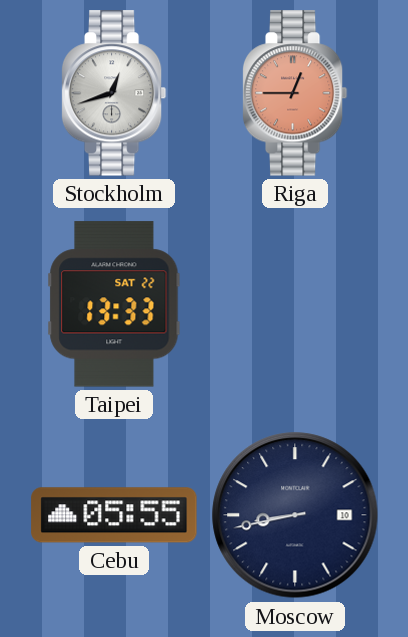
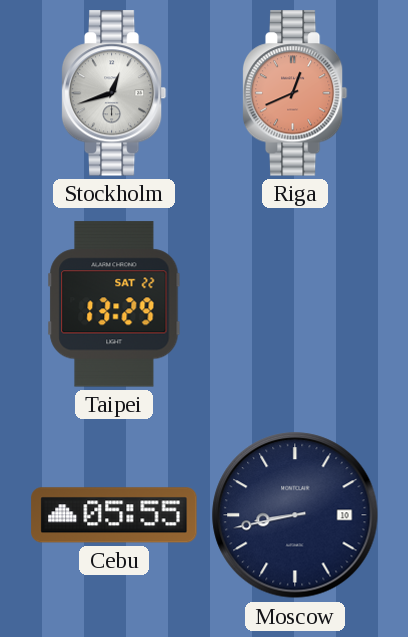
Riga: 12:45 -> 12:41 (295, 93)
Taipei: 13:33 -> 13:29 (114, 304)
